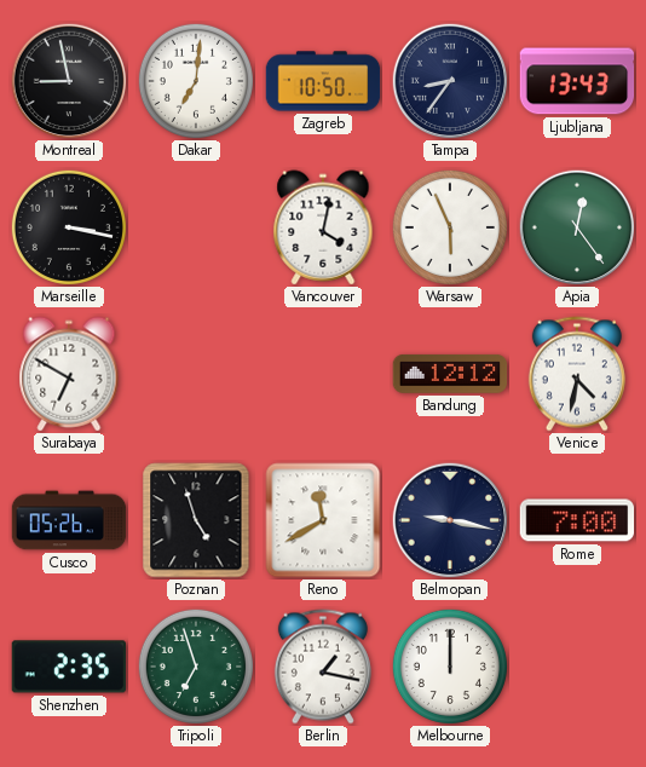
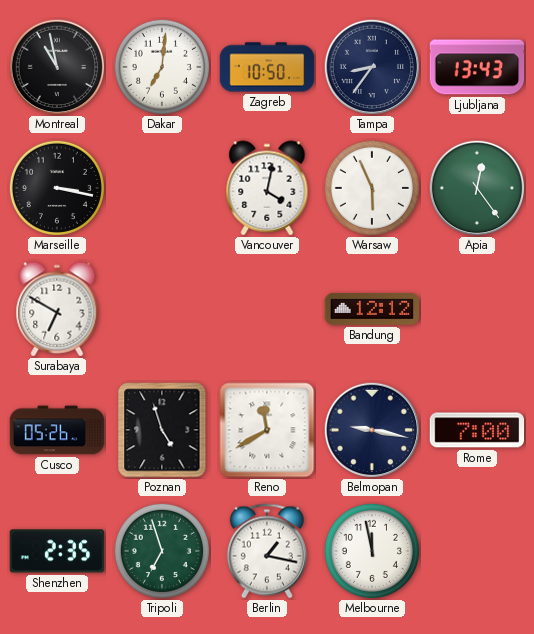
Montreal: 8:58 -> 10:58 (57, 67)
Venice: 4:32 -> none (577, 374)
Melbourne: 12:00 -> 11:58 (372, 551)
